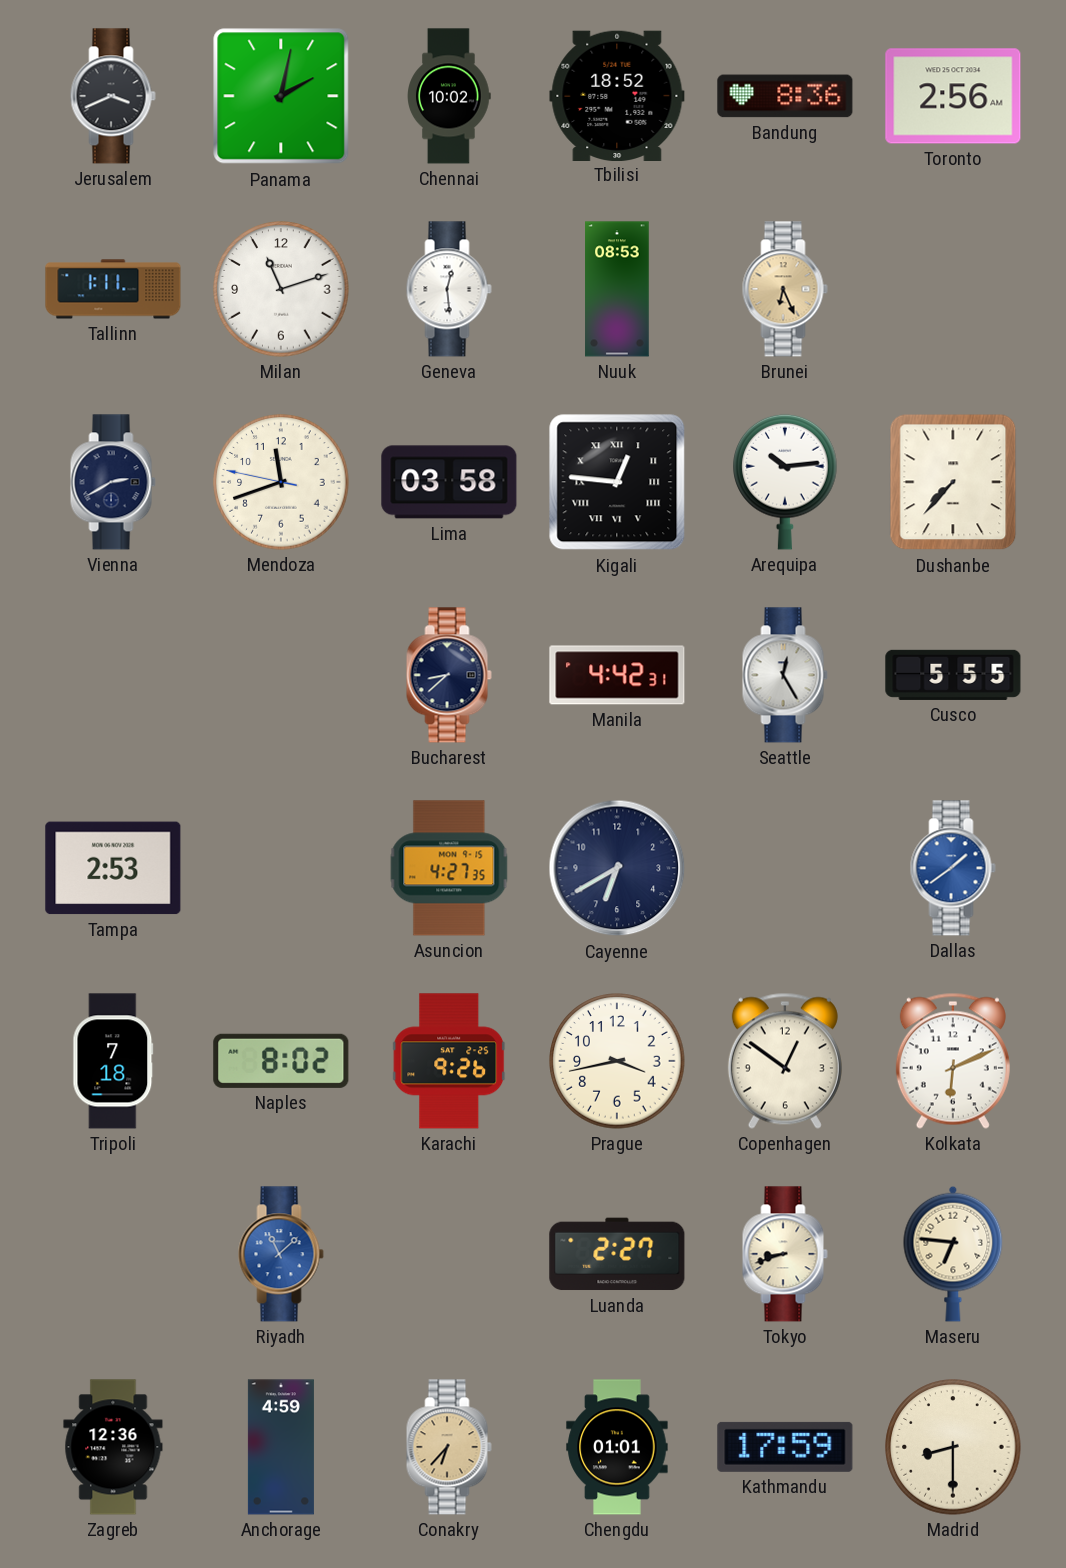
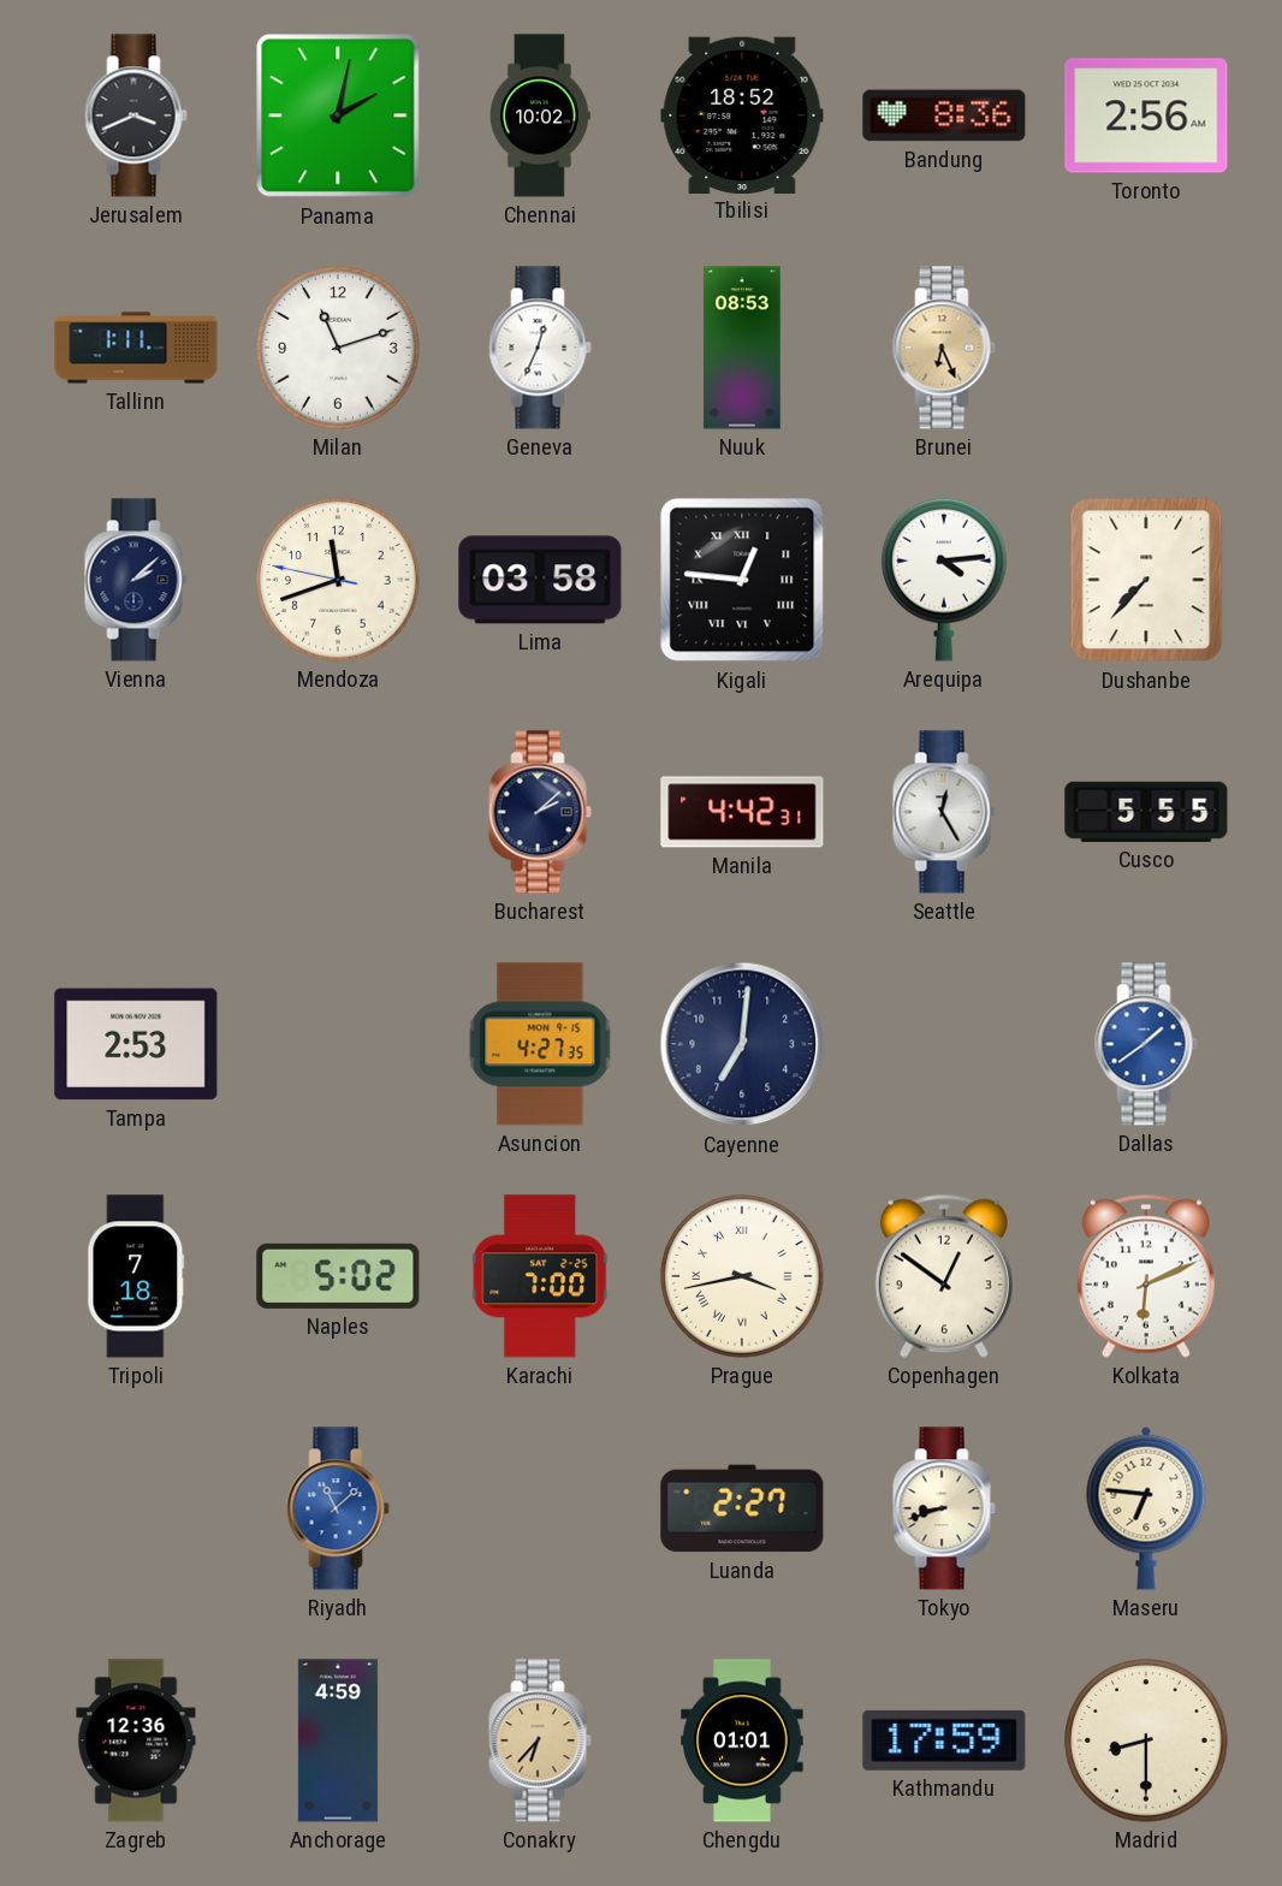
Geneva: 12:29 -> 12:34 (540, 348)
Vienna: 2:40 -> 2:08 (136, 580)
Arequipa: 10:14 -> 4:14 (944, 580)
Bucharest: 8:38 -> 2:08 (540, 812)
Cayenne: 6:40 -> 7:01 (742, 1044)
Naples: 8:02 -> 5:02 (338, 1276)
Karachi: 9:26 -> 7:00 (540, 1276)
Prague numerals: Arabic -> Roman (742, 1276)
